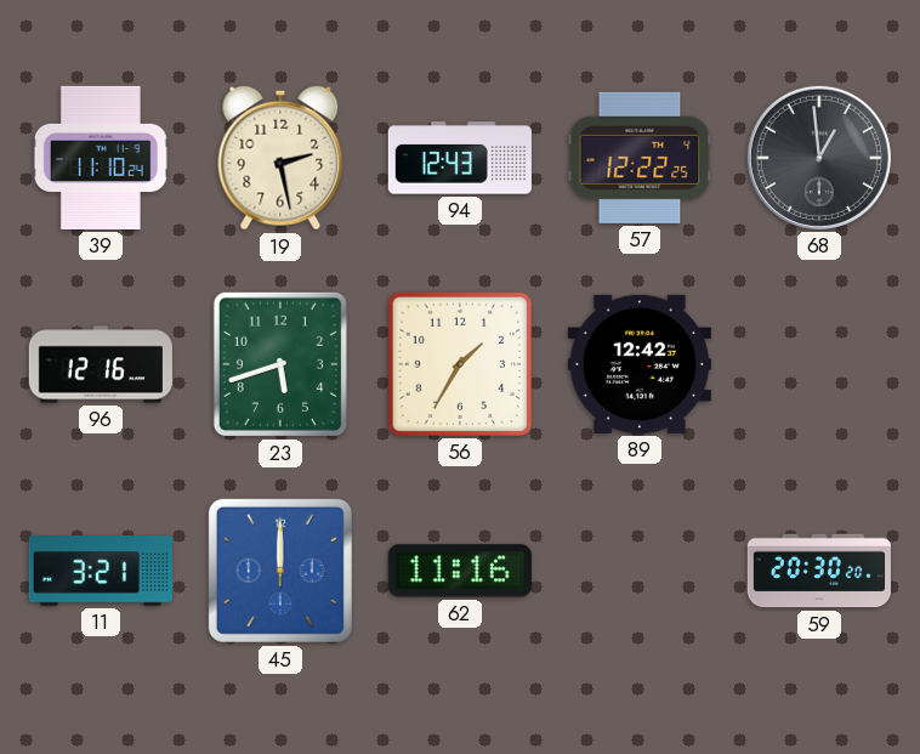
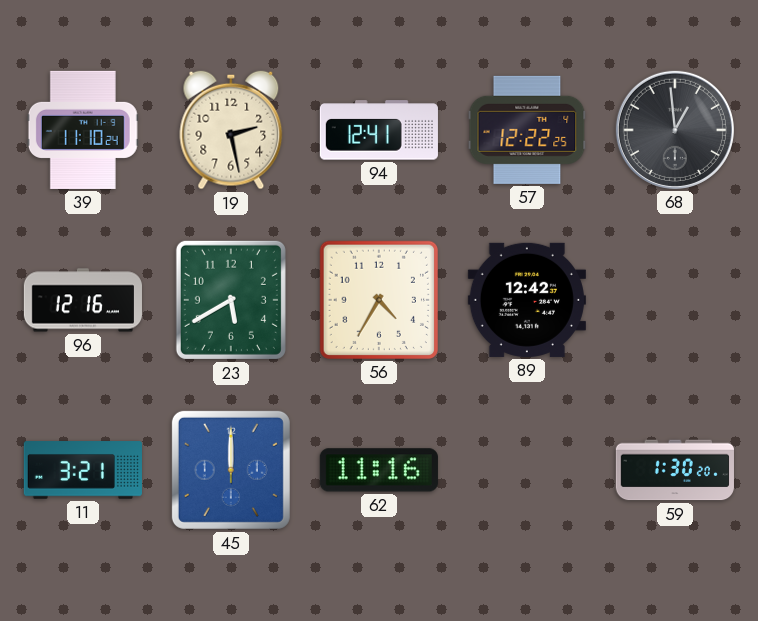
94: 12:43 -> 12:41 (379, 130)
23: 5:42 -> 5:40 (231, 300)
56: 1:35 -> 4:35 (379, 300)
59: 20:30 -> 1:30 (675, 470)
